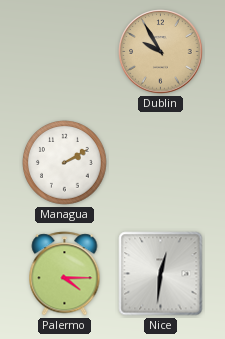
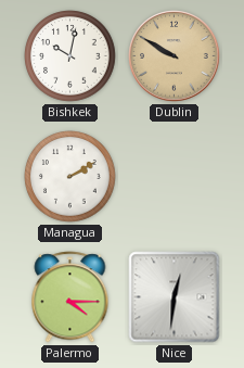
Bishkek: none -> 10:02 (70, 56)
Dublin: 9:55 -> 9:50 (175, 56)
